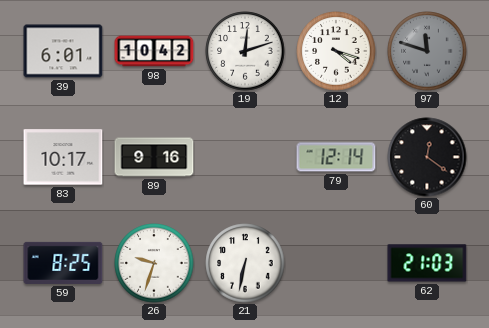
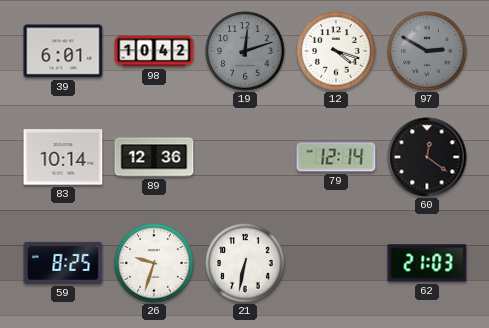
19 dial: white -> grey (245, 51)
97: 11:48 -> 2:50 (427, 51)
83: 10:17 -> 10:14 (63, 157)
89: 9:16 -> 12:36 (154, 157)
